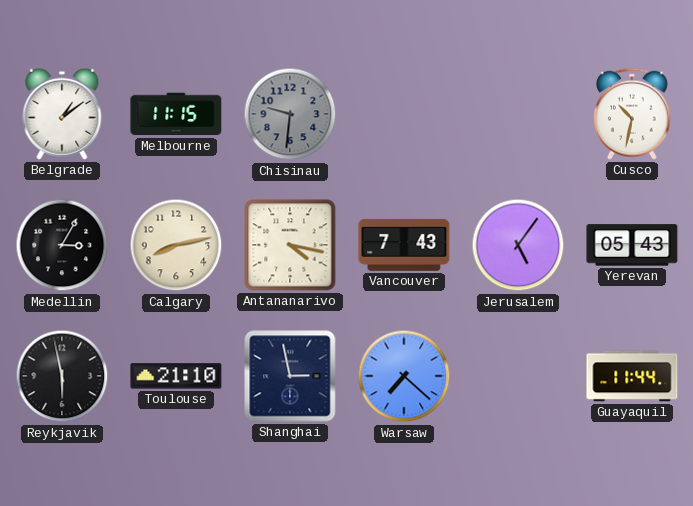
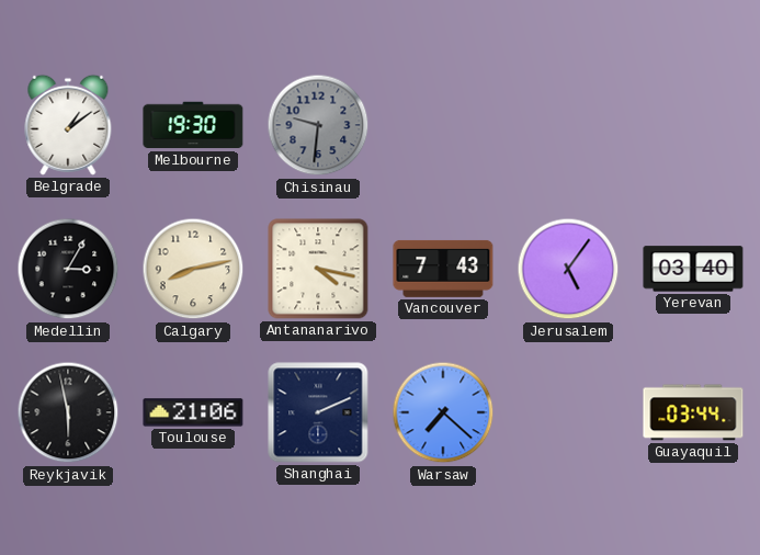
Melbourne: 11:15 -> 19:30 (193, 125)
Cusco: 10:32 -> none (632, 114)
Yerevan: 05:43 -> 03:40 (693, 269)
Toulouse: 21:10 -> 21:06 (193, 412)
Shanghai: 2:58 -> 2:11 (318, 412)
Guayaquil: 11:44 -> 03:44 (693, 412)
